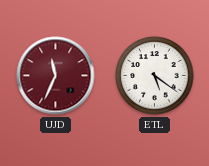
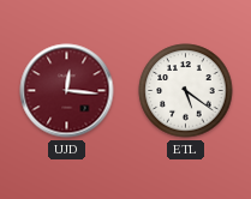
UJD: 11:34 -> 12:16 (67, 91)
